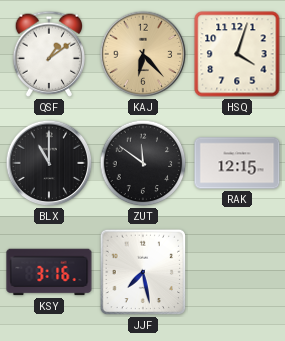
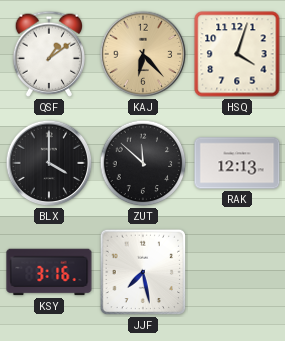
BLX: 11:00 -> 4:00 (49, 163)
ZUT: 11:51 -> 11:52 (143, 163)
RAK: 12:15 -> 12:13 (237, 163)
